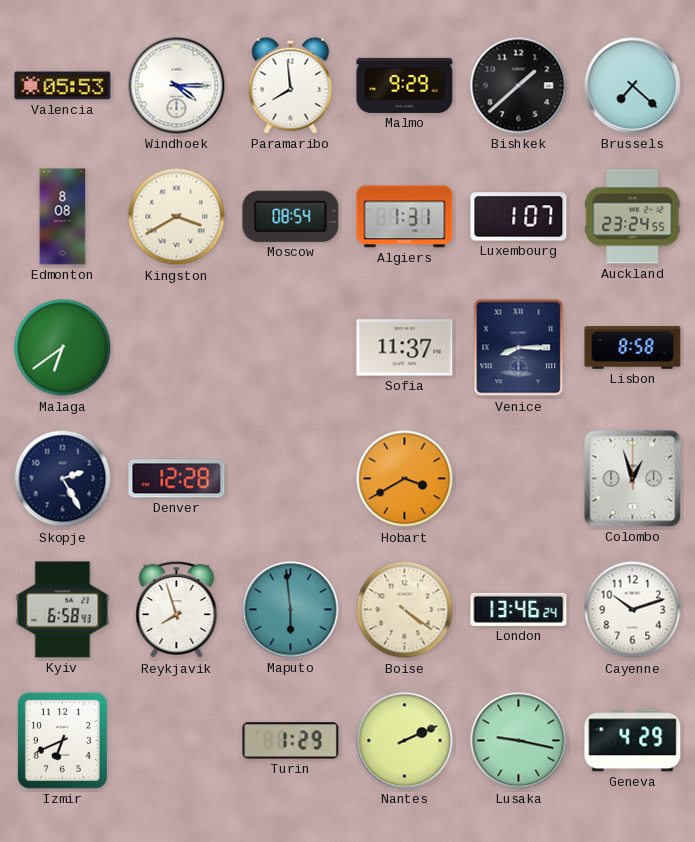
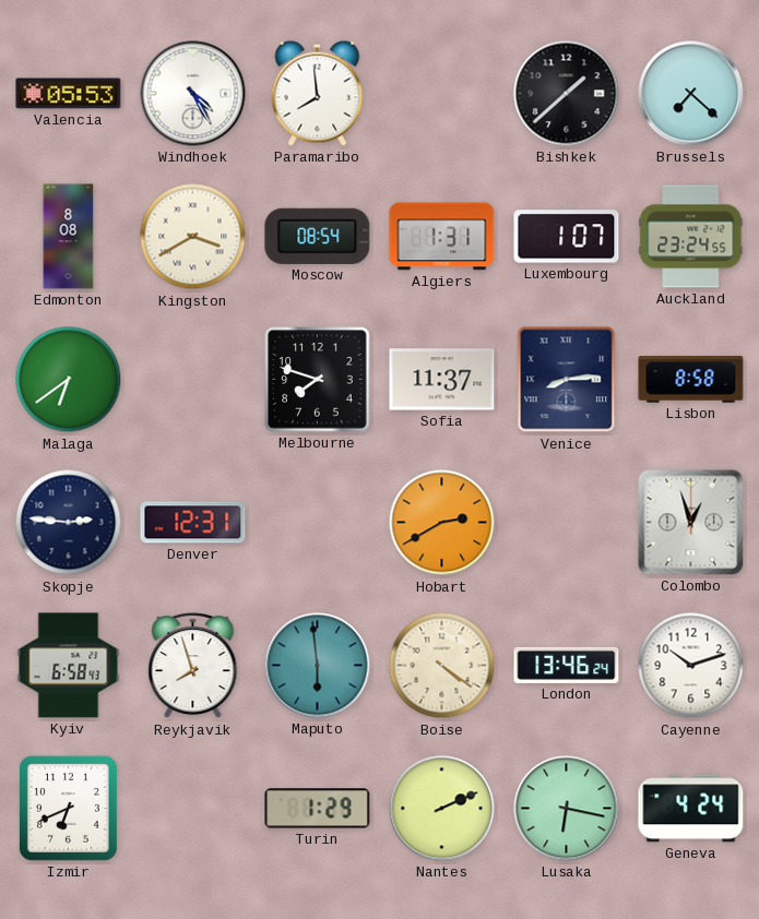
Windhoek: 4:15 -> 4:25 (193, 94)
Malmo: 9:29 -> none (405, 85)
Melbourne: none -> 7:48 (318, 380)
Venice: 8:15 -> 8:14 (567, 380)
Skopje: 2:25 -> 2:46 (69, 523)
Denver: 12:28 -> 12:31 (193, 523)
Hobart: 3:40 -> 2:40 (442, 523)
Lusaka: 9:17 -> 6:17 (567, 809)
Geneva: 4:29 -> 4:24 (691, 809)
